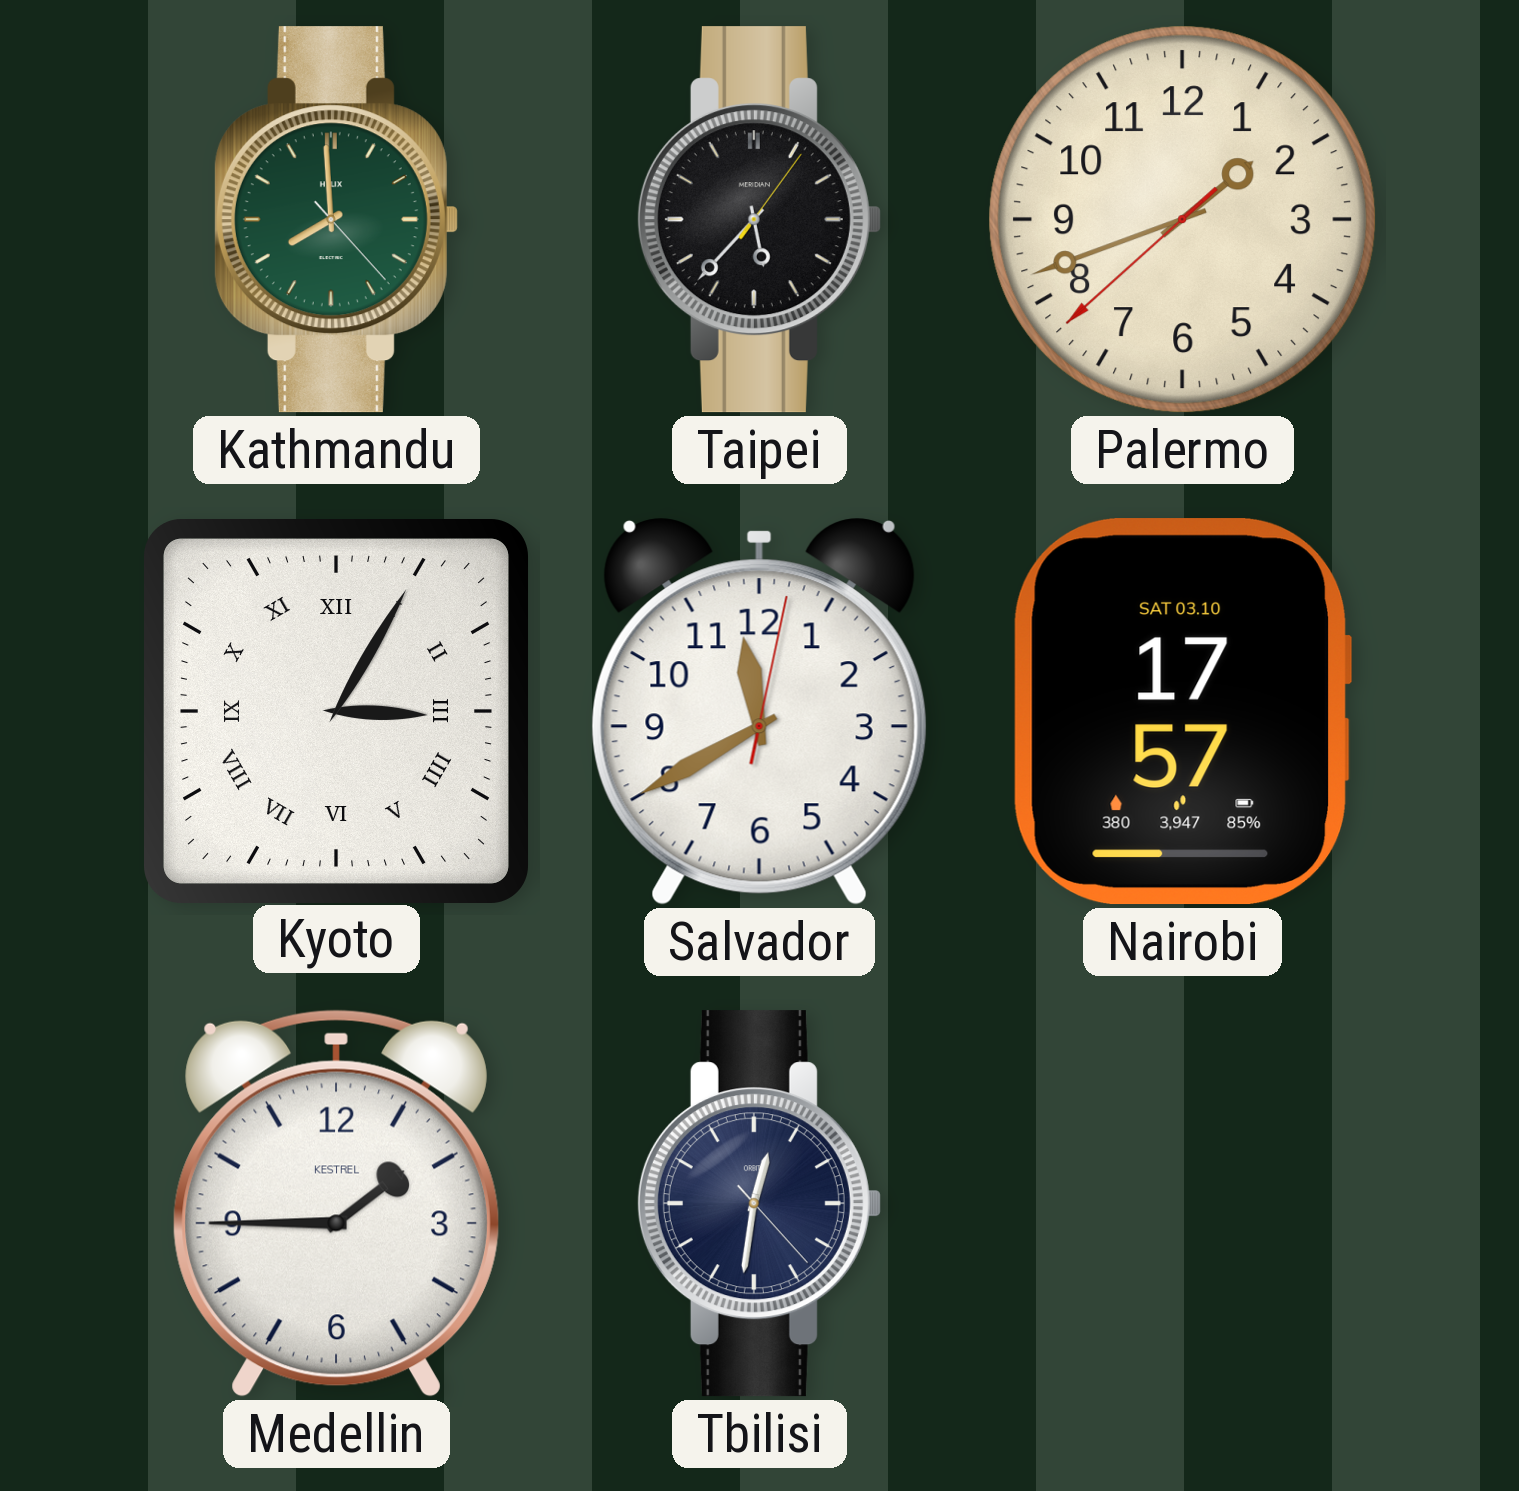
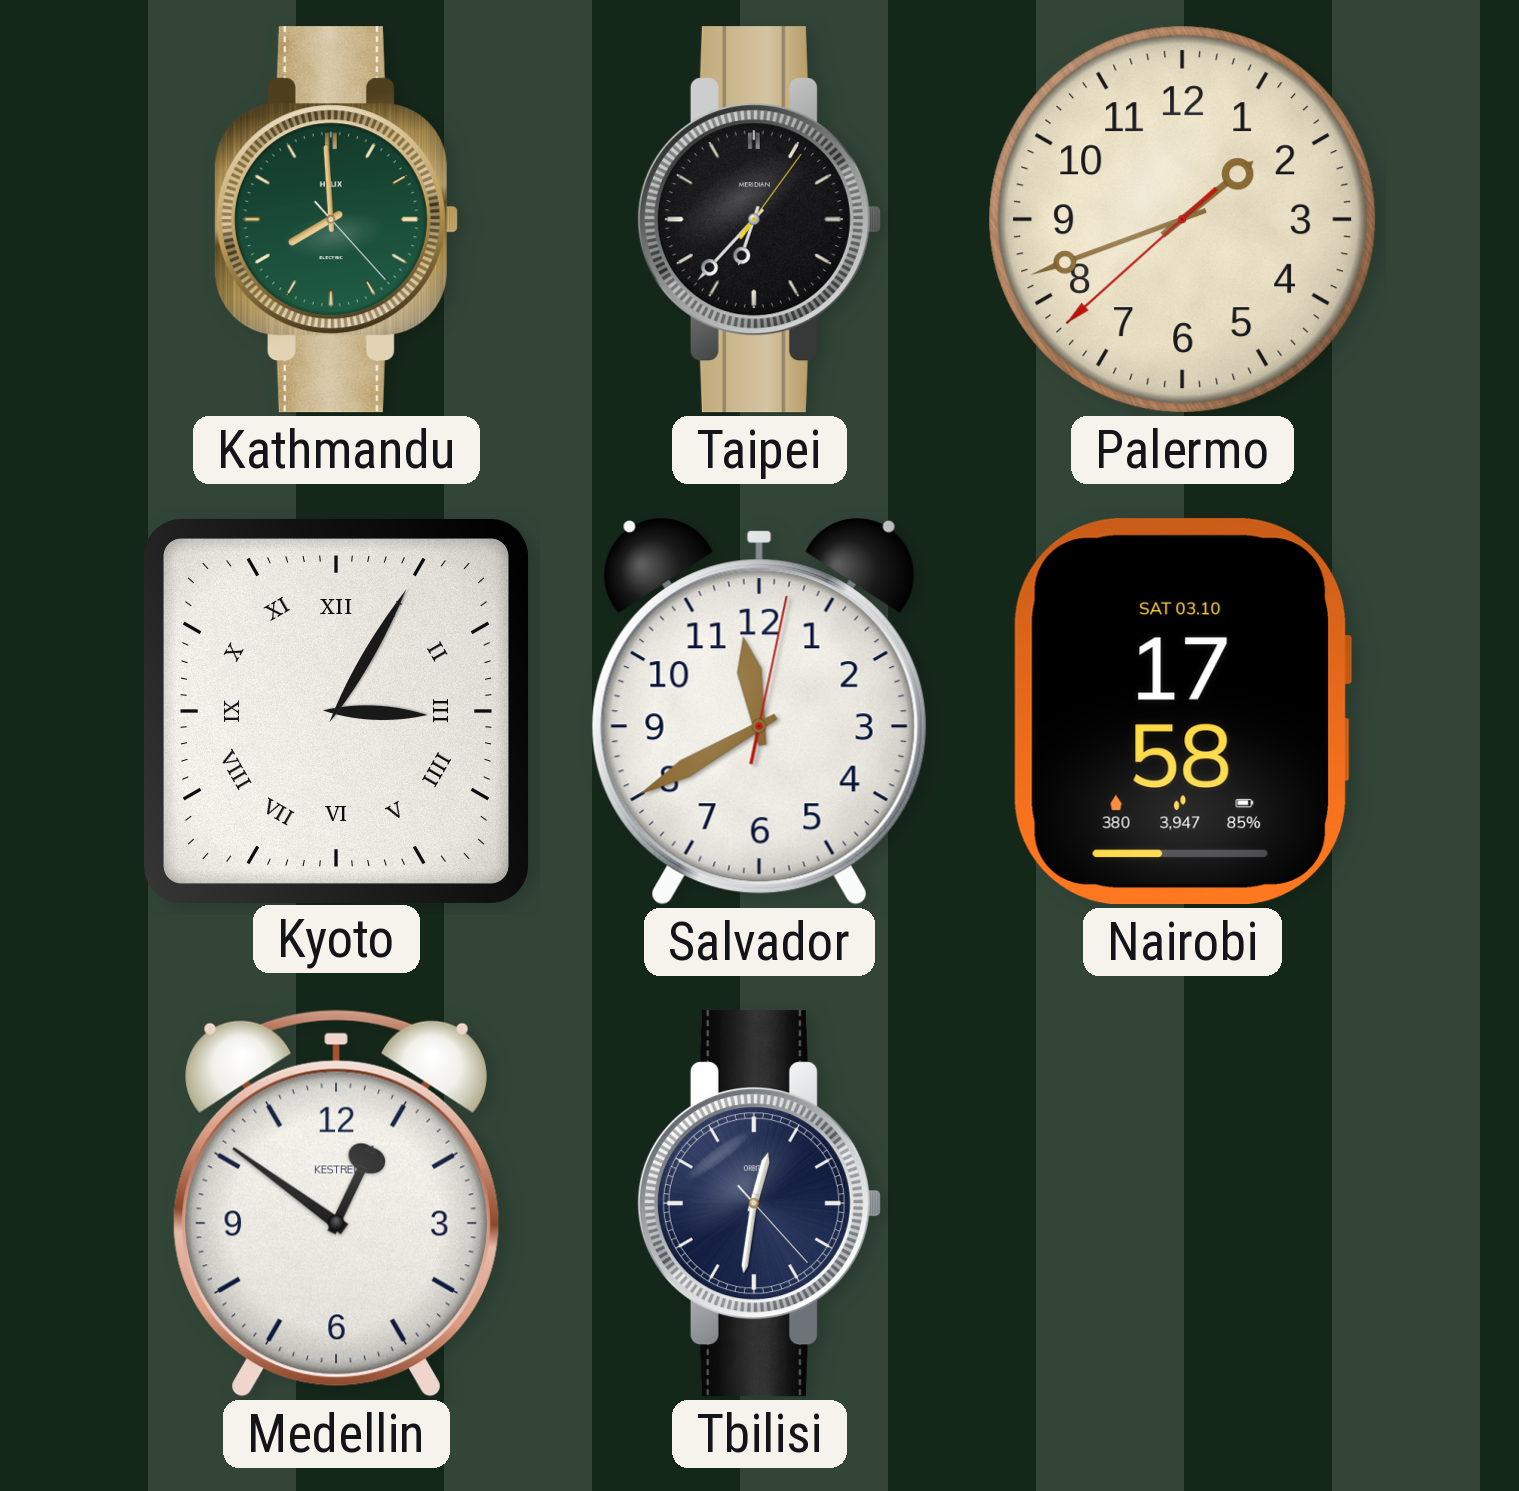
Taipei: 5:37 -> 6:37 (759, 220)
Nairobi: 17:57 -> 17:58 (1181, 712)
Medellin: 1:45 -> 12:51 (336, 1203)
